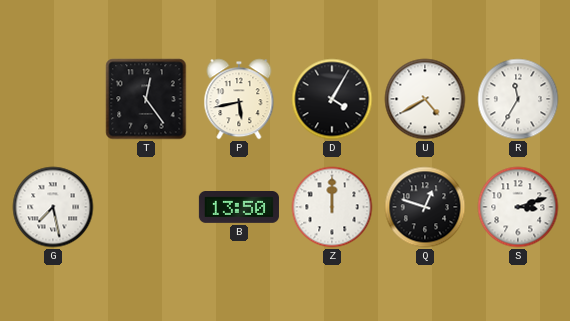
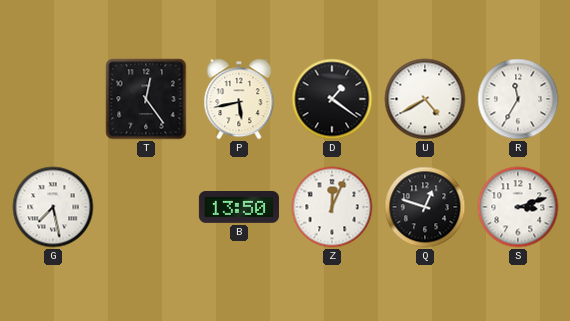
D: 4:05 -> 1:21 (332, 99)
Z: 12:00 -> 12:04 (332, 207)
